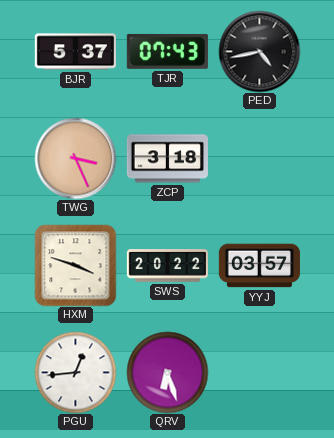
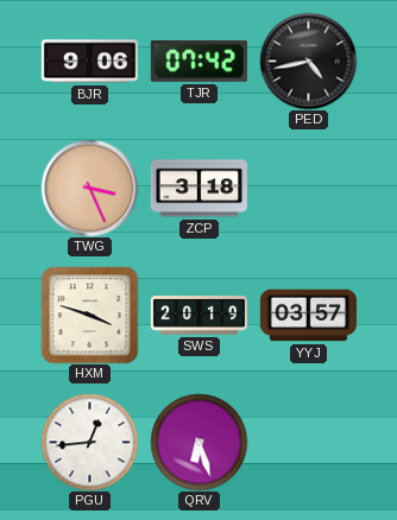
BJR: 5:37 -> 9:06 (89, 62)
TJR: 07:43 -> 07:42 (198, 61)
SWS: 20:22 -> 20:19 (198, 316)
